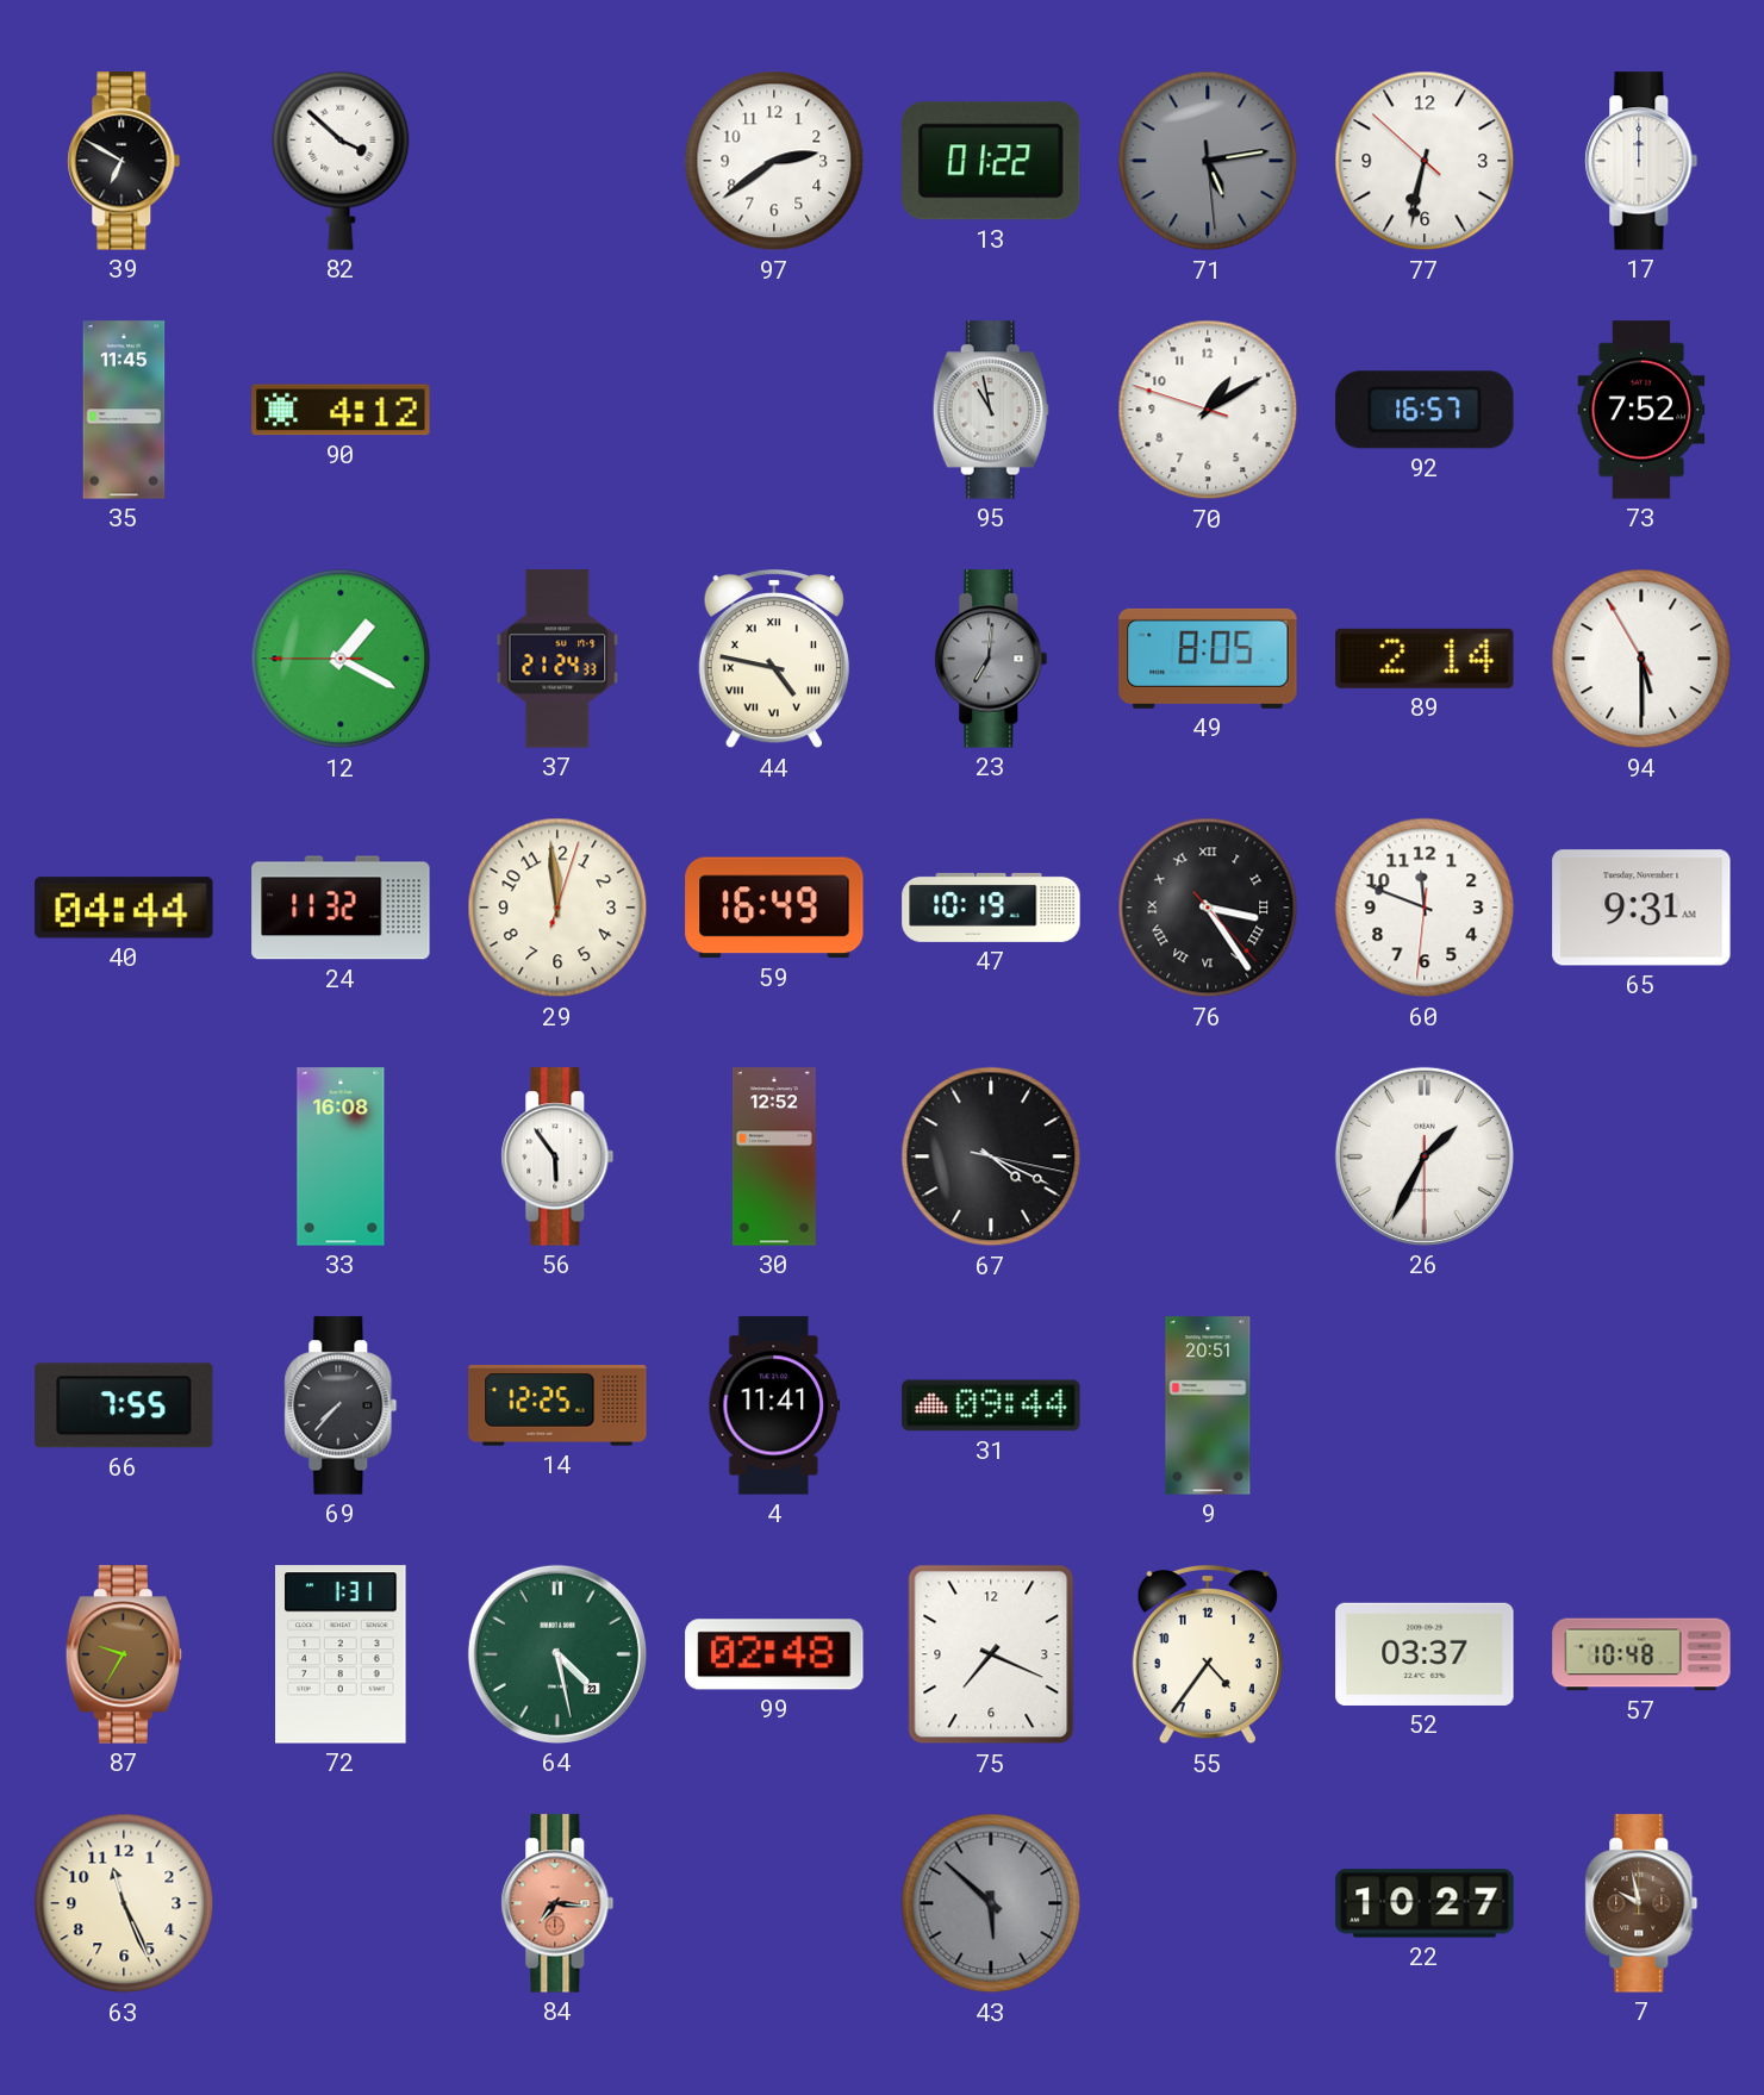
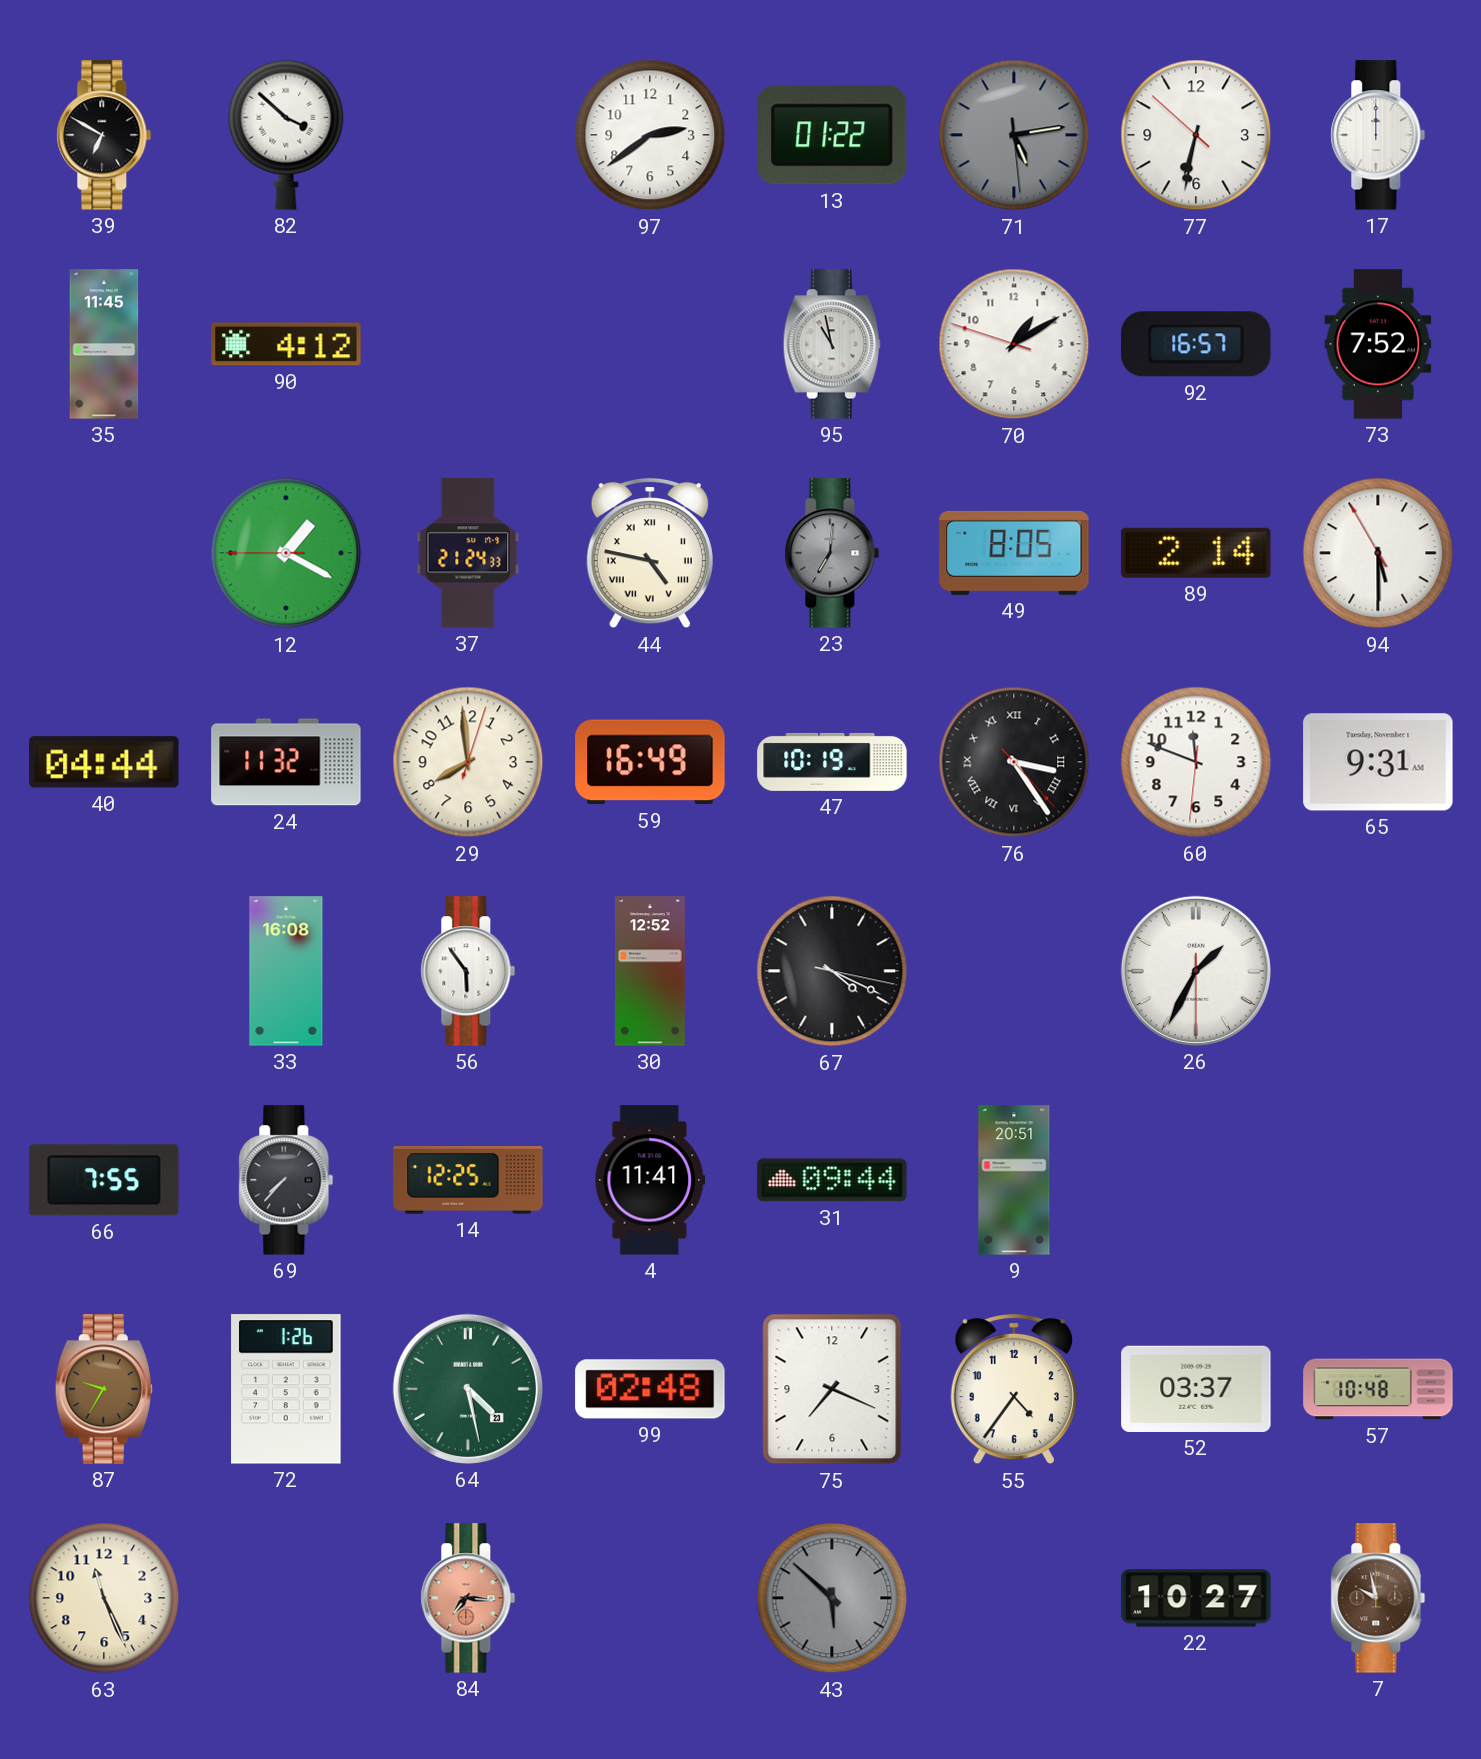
29: 11:59 -> 7:59 (468, 762)
72: 1:31 -> 1:26 (286, 1389)
